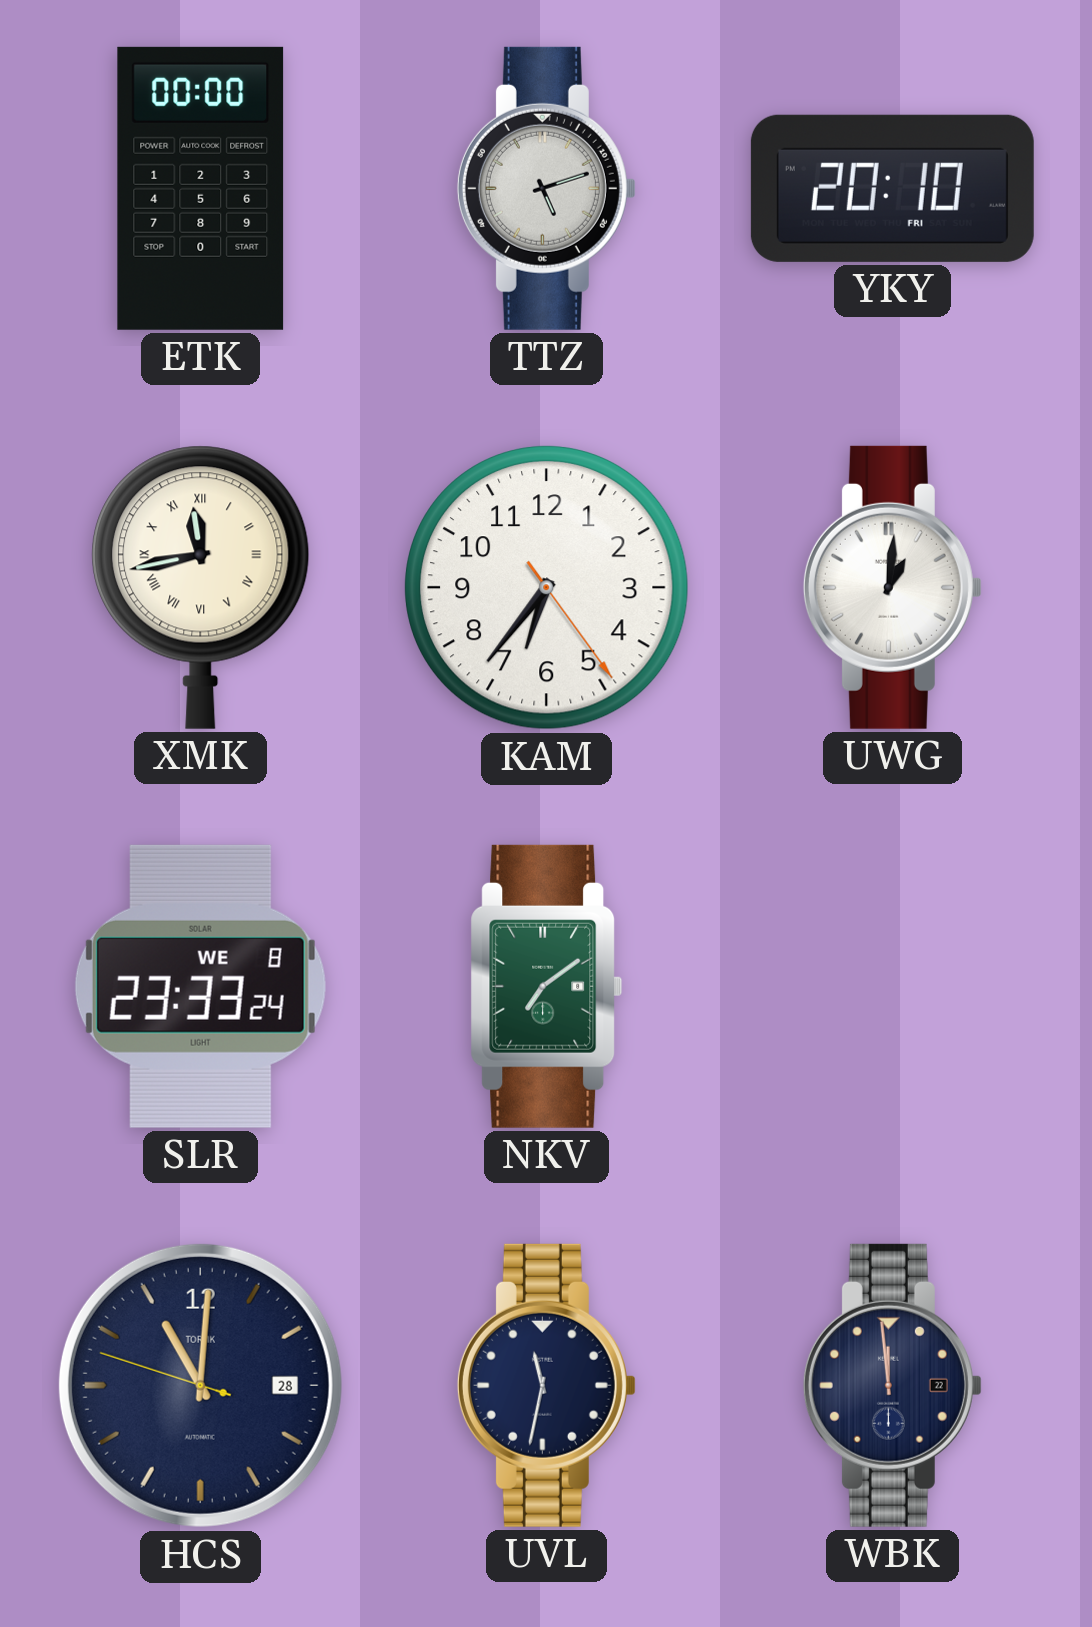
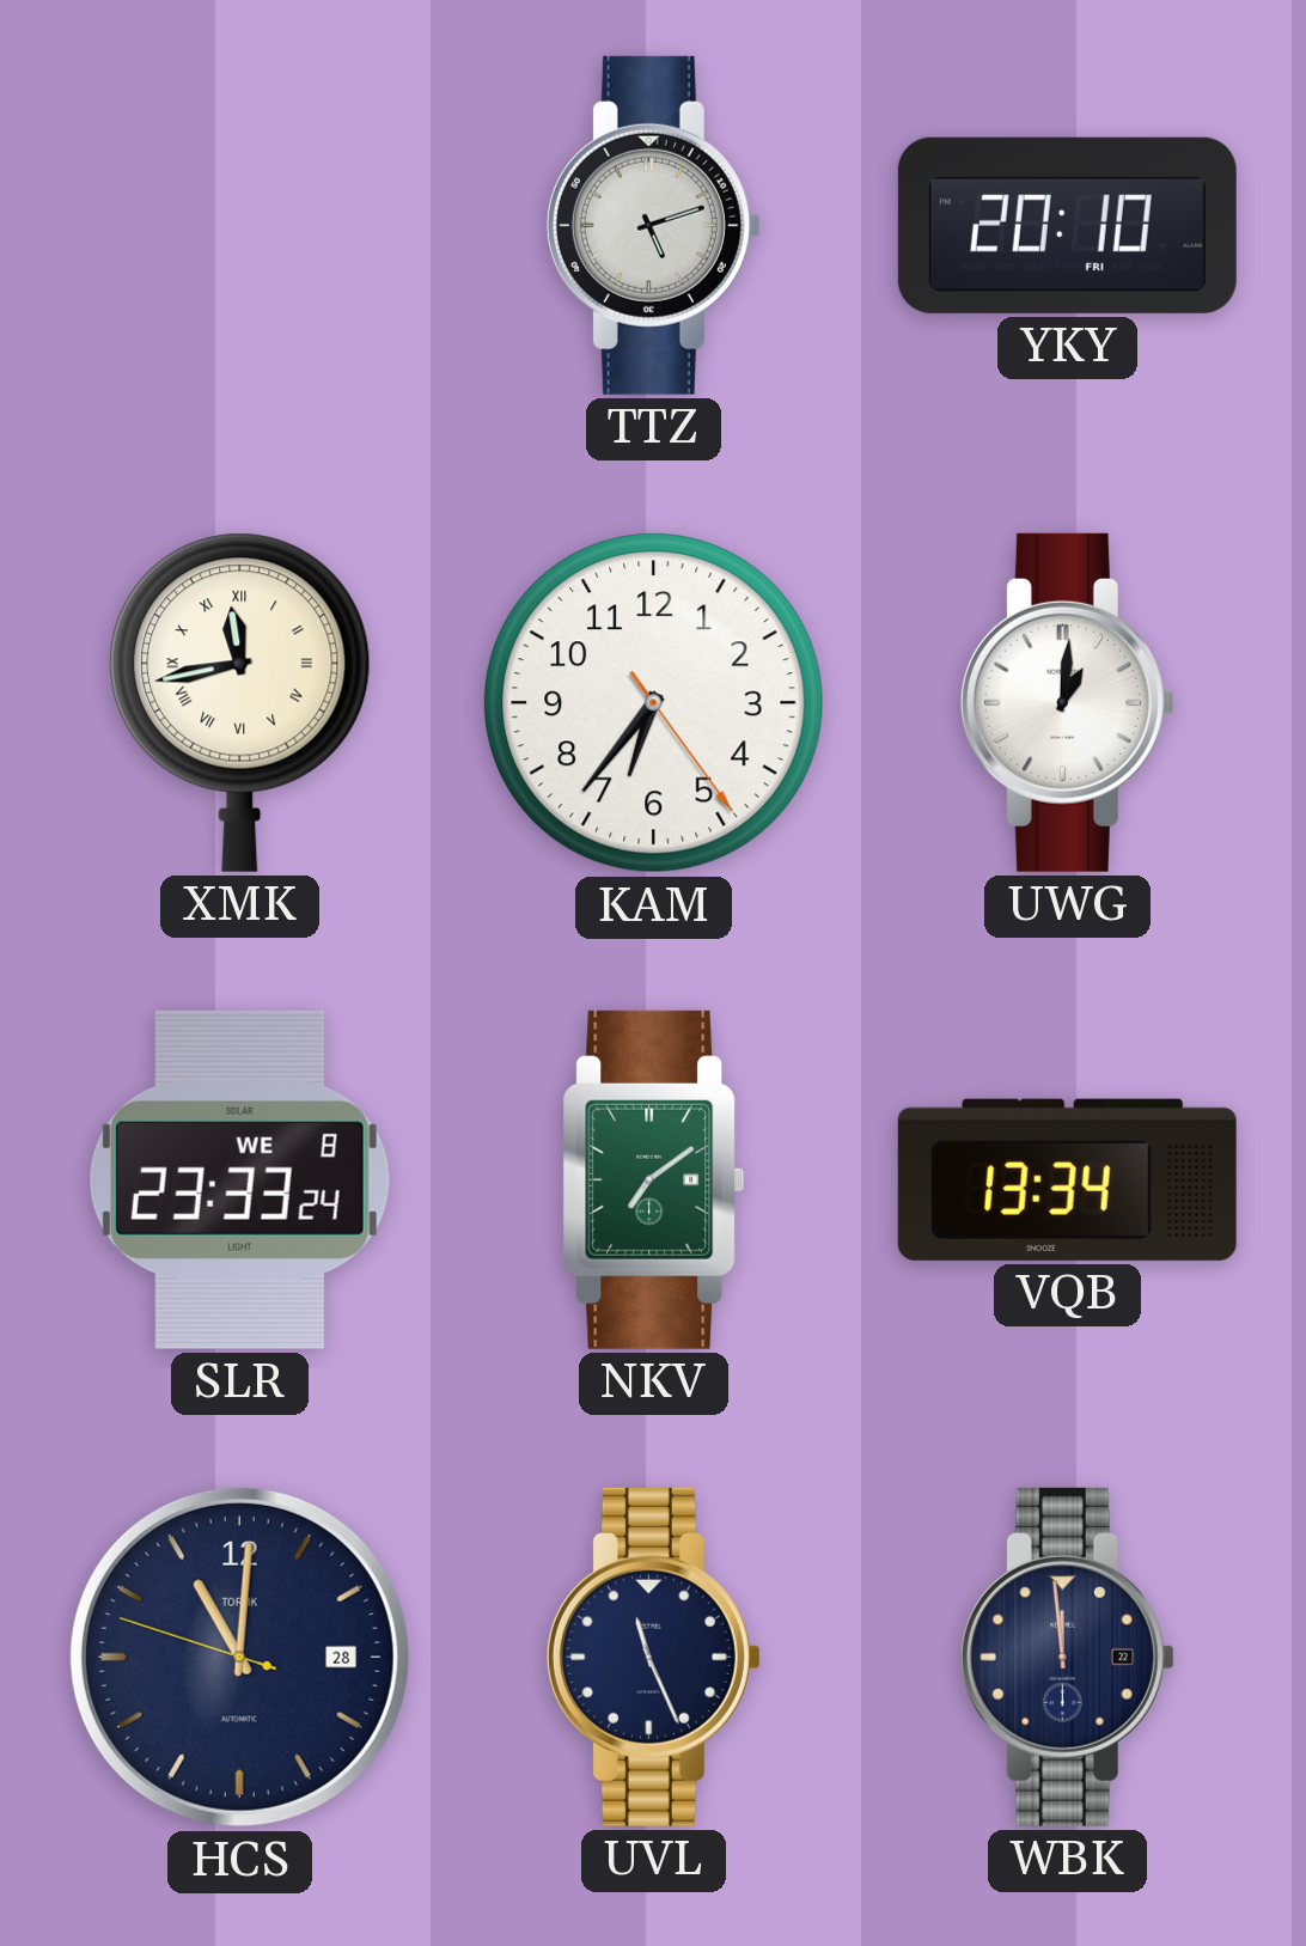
ETK: 00:00 -> none (201, 188)
VQB: none -> 13:34 (1067, 1179)
UVL: 11:32 -> 11:26 (653, 1657)
